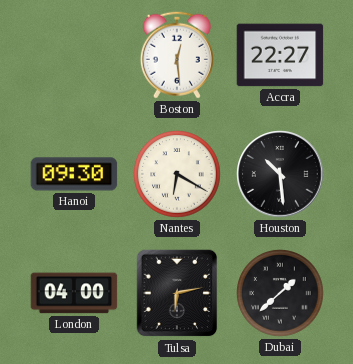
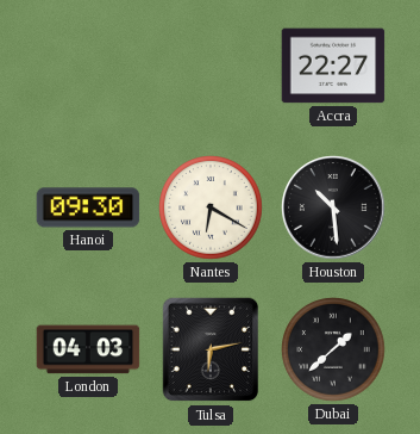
Boston: 12:29 -> none (177, 55)
London: 04:00 -> 04:03 (88, 349)
